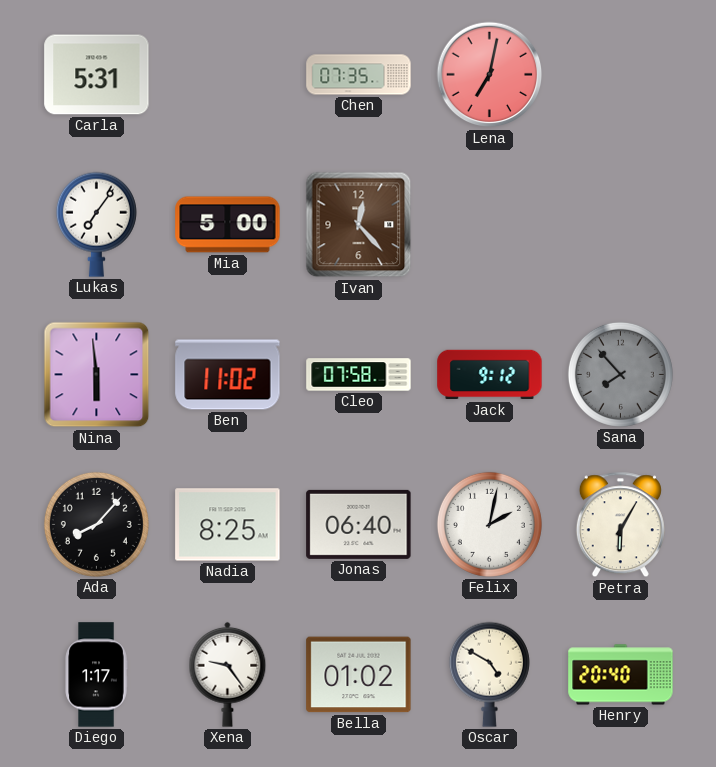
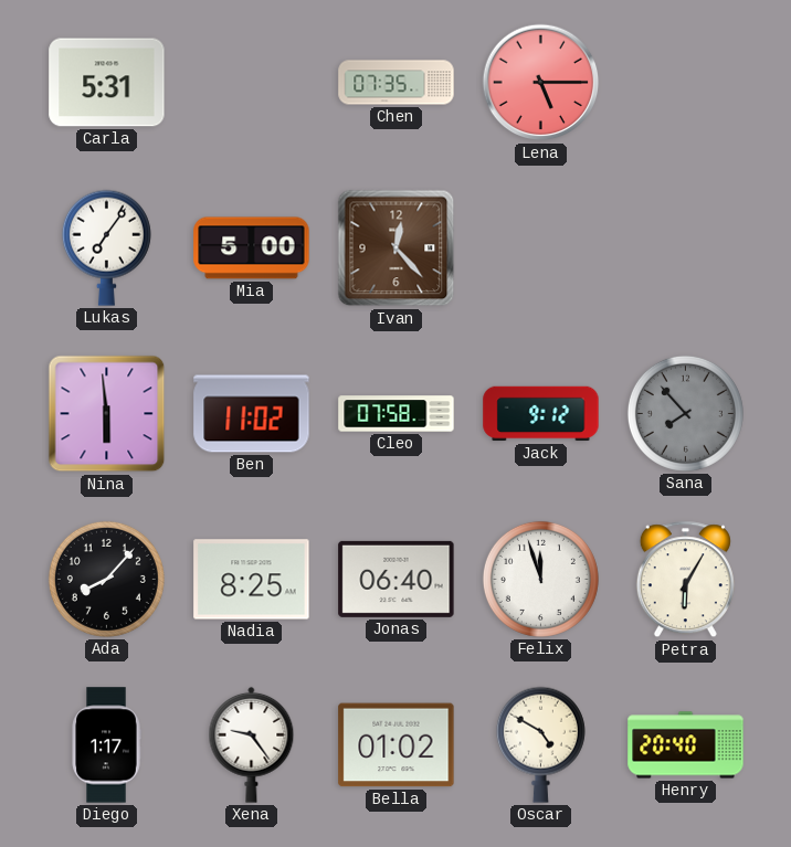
Lena: 7:02 -> 5:15 (541, 83)
Felix: 2:02 -> 11:57 (540, 579)
